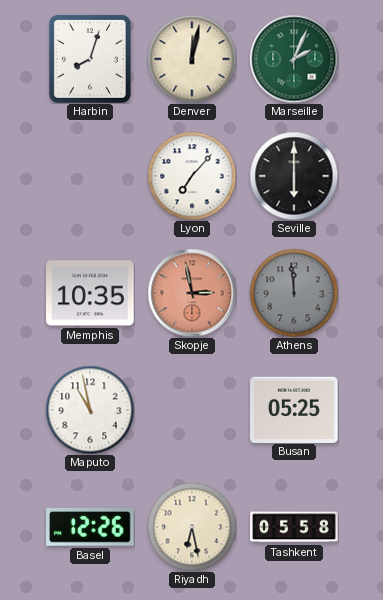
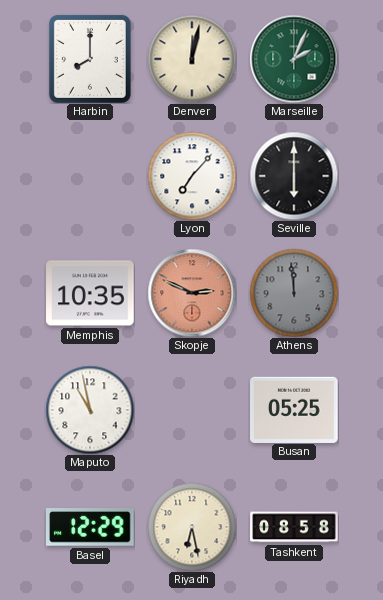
Harbin: 8:03 -> 8:00 (90, 59)
Skopje: 2:58 -> 2:49 (192, 293)
Basel: 12:26 -> 12:29 (91, 527)
Tashkent: 05:58 -> 08:58 (294, 527)
